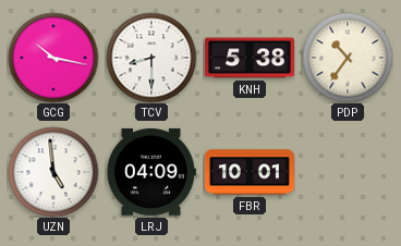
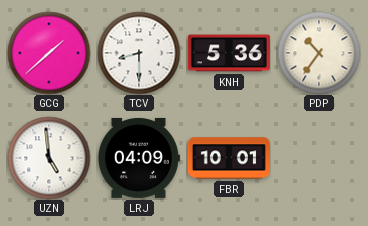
GCG: 10:17 -> 1:38 (49, 53)
KNH: 5:38 -> 5:36 (229, 53)
